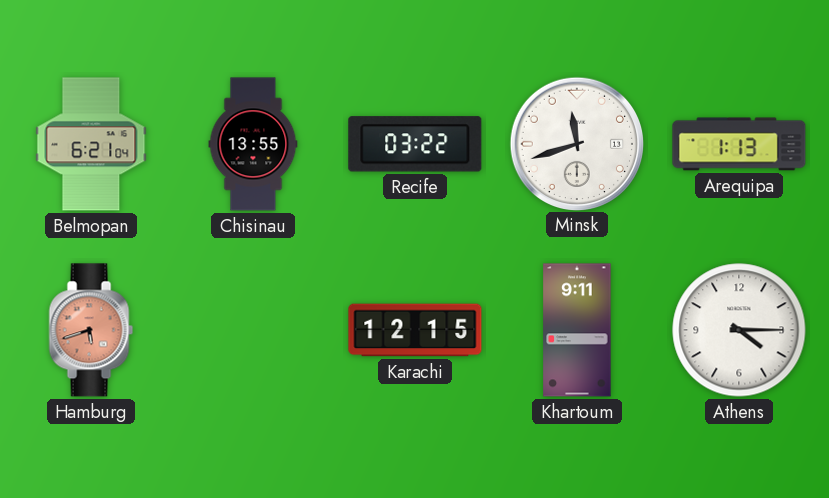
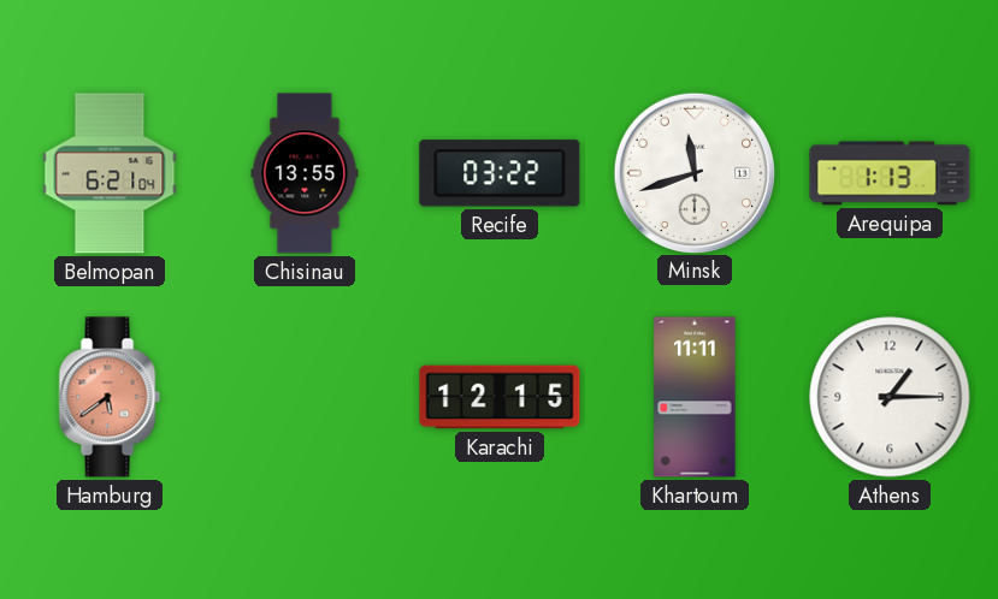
Hamburg: 5:42 -> 5:39 (110, 397)
Khartoum: 9:11 -> 11:11 (695, 397)
Athens: 4:15 -> 1:15 (890, 397)
